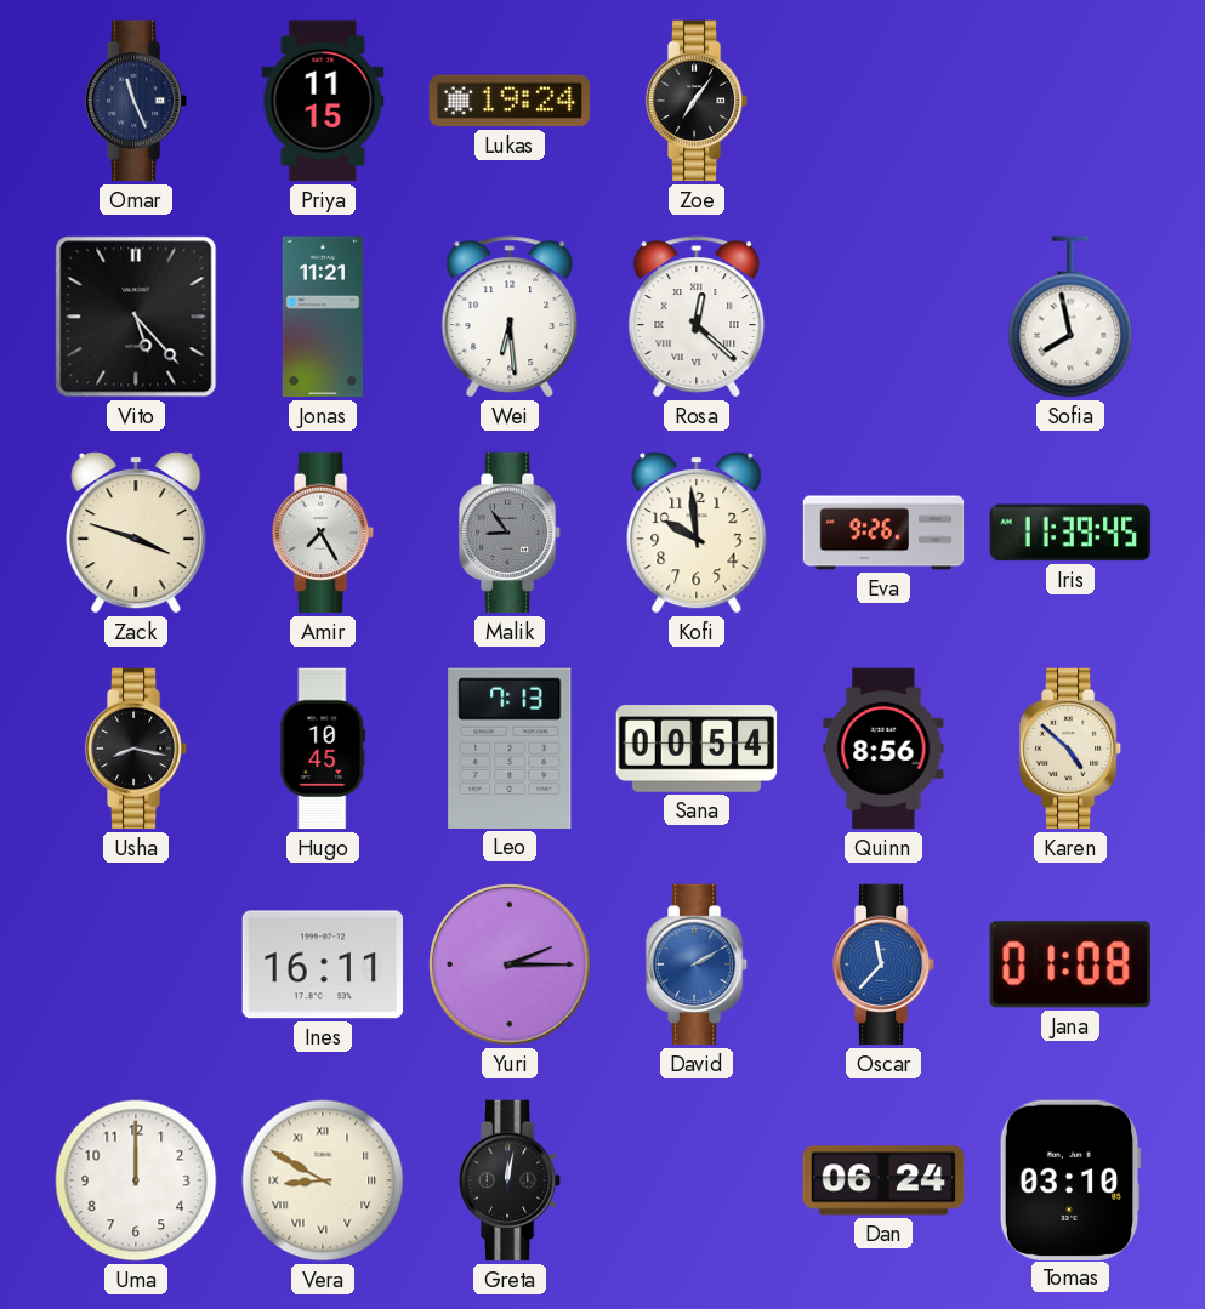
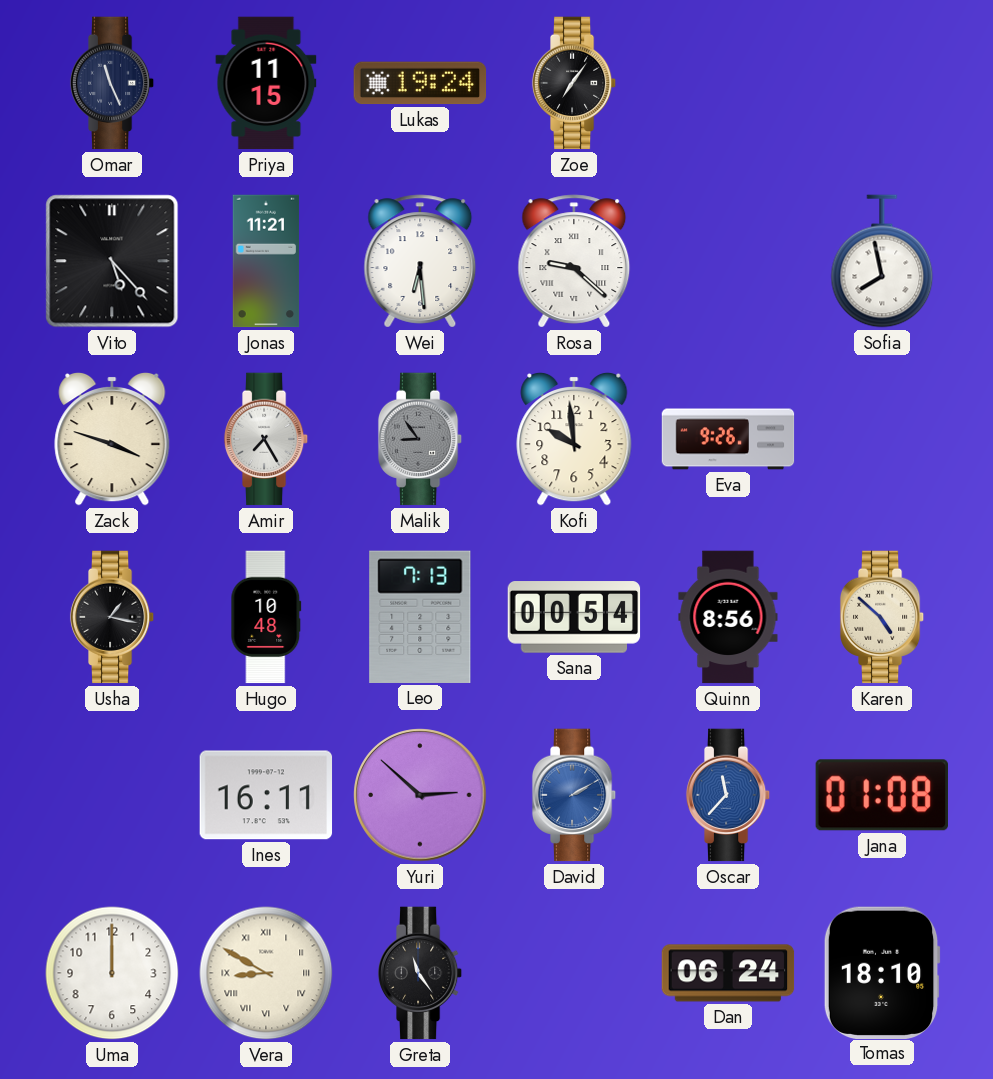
Rosa: 12:22 -> 9:22 (574, 261)
Iris: 11:39 -> none (1070, 533)
Usha: 8:17 -> 1:17 (112, 617)
Hugo: 10:45 -> 10:48 (266, 617)
Yuri: 2:15 -> 2:52 (420, 795)
Greta: 12:02 -> 11:24 (420, 973)
Tomas: 03:10 -> 18:10 (882, 972)
